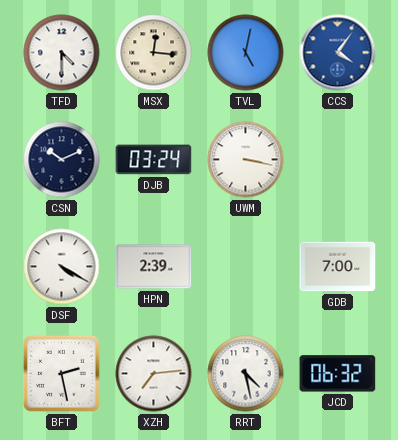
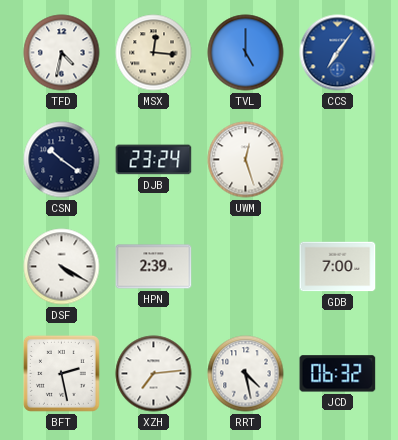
TFD: 4:30 -> 4:32 (62, 53)
TVL: 5:02 -> 5:00 (246, 53)
CCS: 4:06 -> 7:06 (338, 53)
CSN: 10:11 -> 10:21 (62, 160)
DJB: 03:24 -> 23:24 (154, 160)
UWM: 3:17 -> 12:27 (246, 160)
